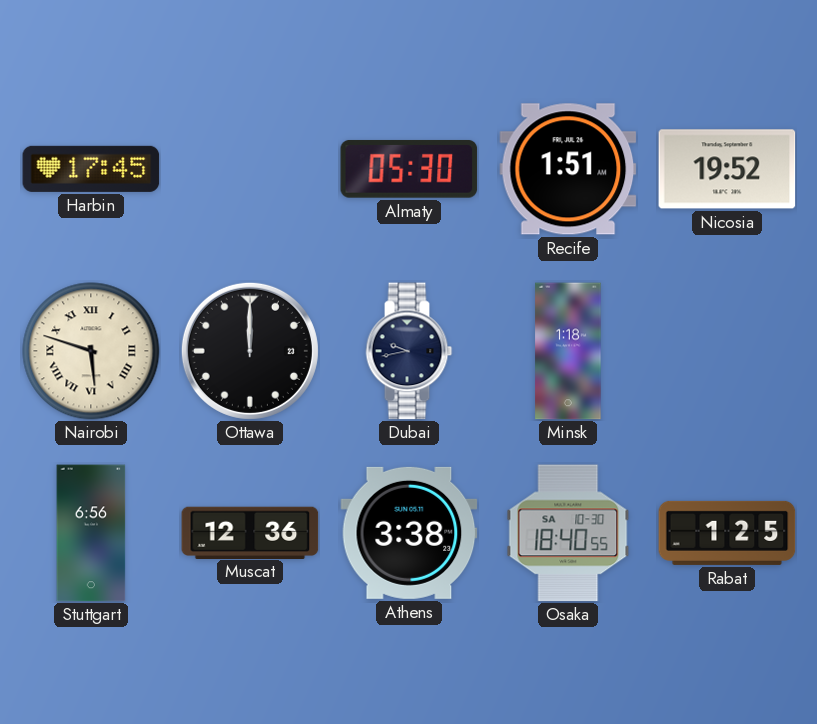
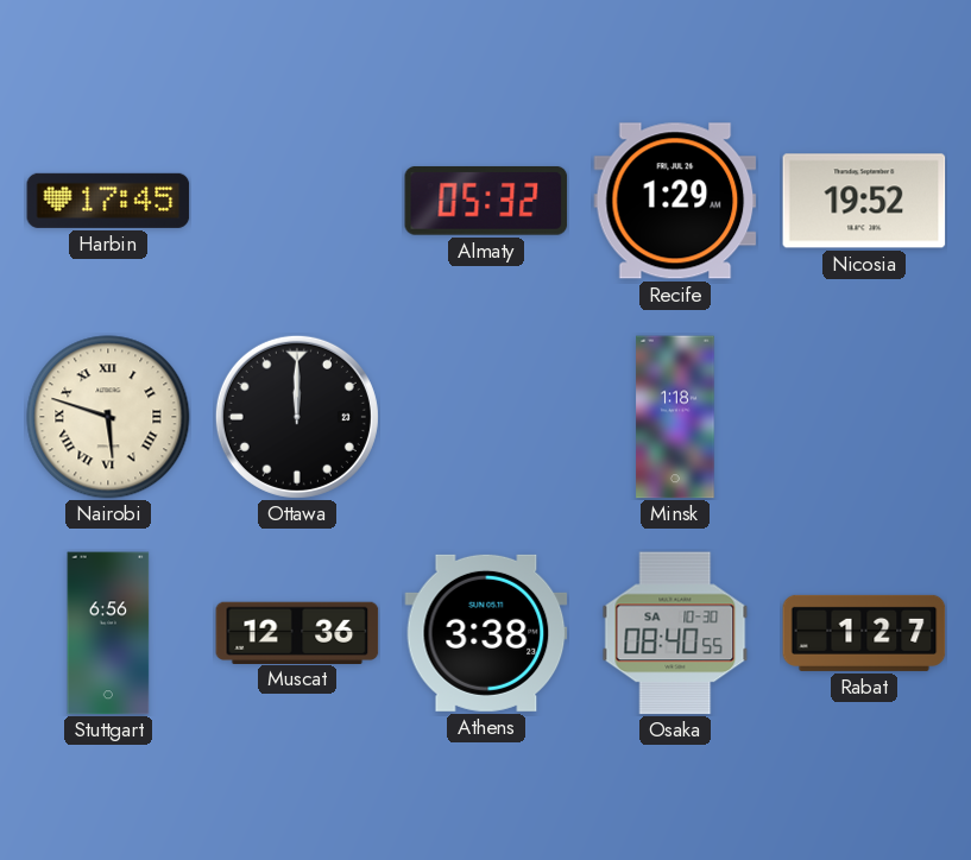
Almaty: 05:30 -> 05:32 (486, 201)
Recife: 1:51 -> 1:29 (675, 201)
Dubai: 9:43 -> none (409, 351)
Osaka: 18:40 -> 08:40 (675, 633)
Rabat: 1:25 -> 1:27 (864, 633)
